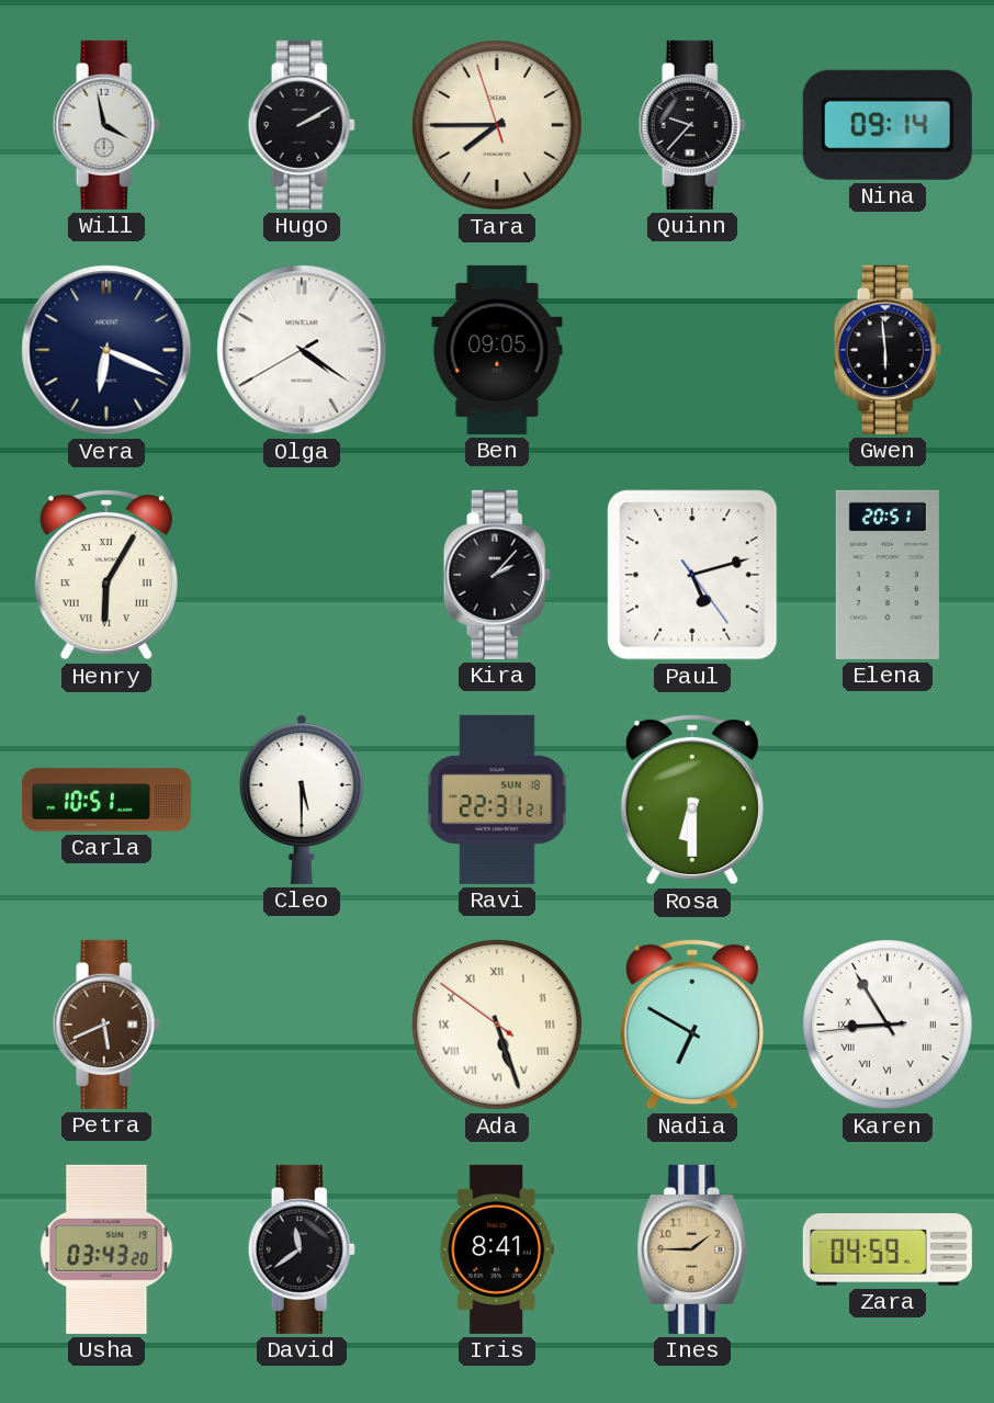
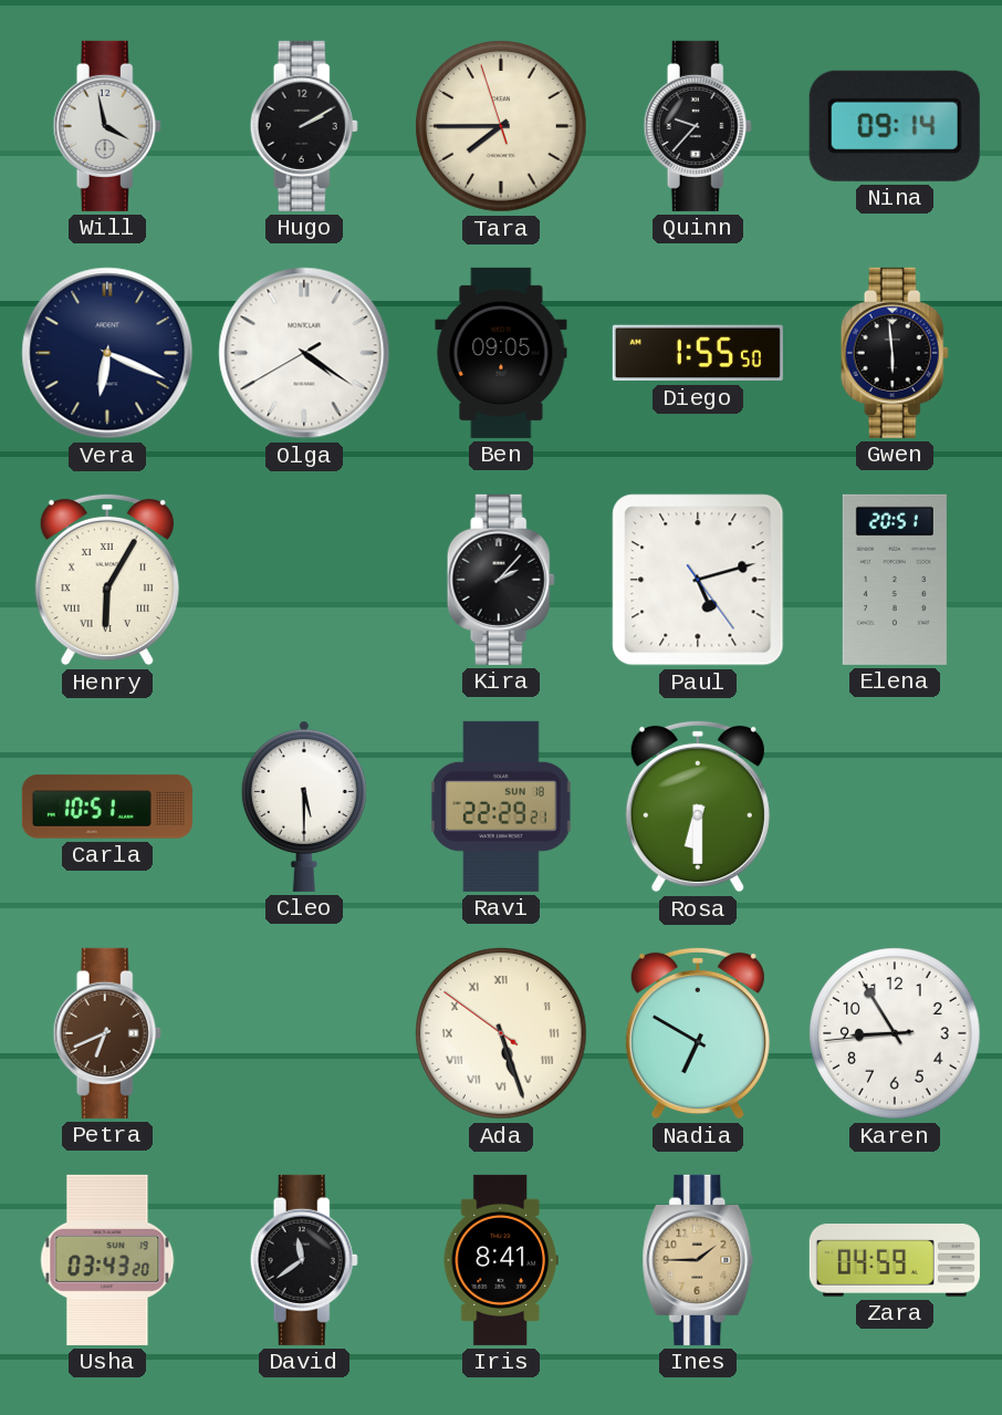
Diego: none -> 1:55 (698, 353)
Ravi: 22:31 -> 22:29 (501, 807)
Petra: 5:41 -> 6:41 (107, 1033)
Karen numerals: Roman -> Arabic (896, 1034)
